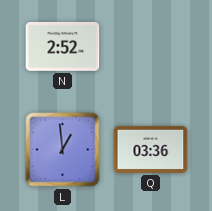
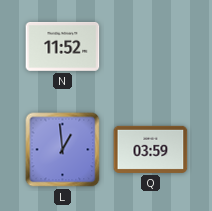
N: 2:52 -> 11:52 (63, 46)
Q: 03:36 -> 03:59 (151, 149)
